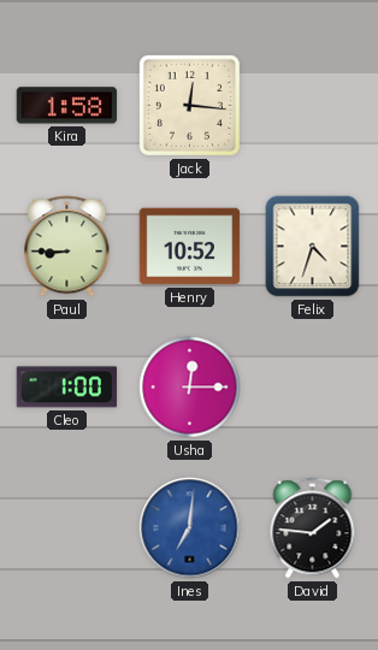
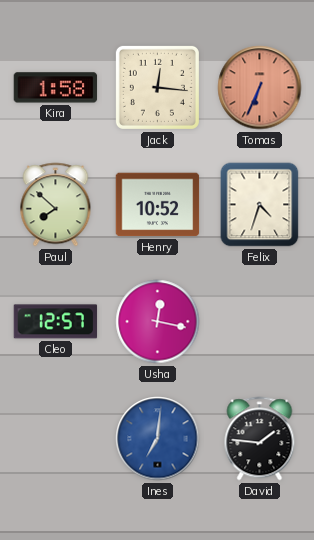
Tomas: none -> 6:34 (260, 88)
Paul: 8:45 -> 7:52 (56, 205)
Cleo: 1:00 -> 12:57 (56, 322)
Usha: 12:15 -> 12:17 (158, 322)
